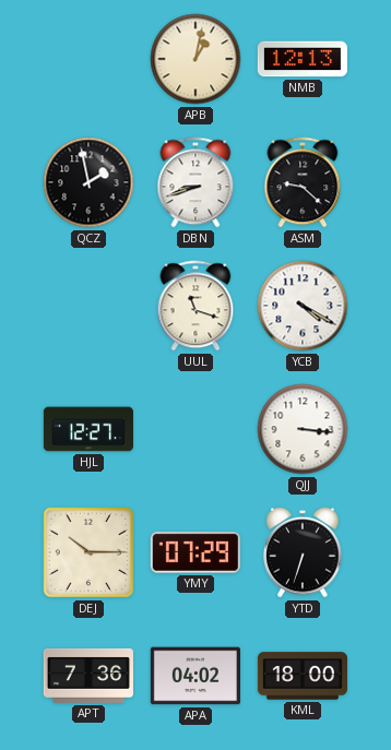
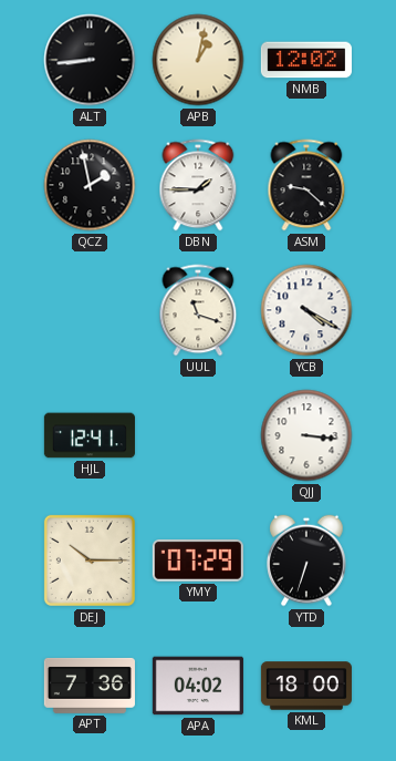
ALT: none -> 8:44 (90, 60)
NMB: 12:13 -> 12:02 (306, 60)
DBN: 8:42 -> 1:45 (198, 185)
HJL: 12:27 -> 12:41 (90, 435)
